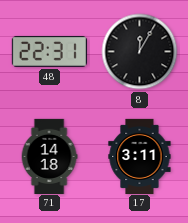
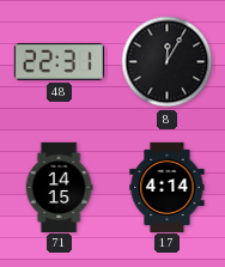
71: 14:18 -> 14:15 (59, 187)
17: 3:11 -> 4:14 (168, 187)
